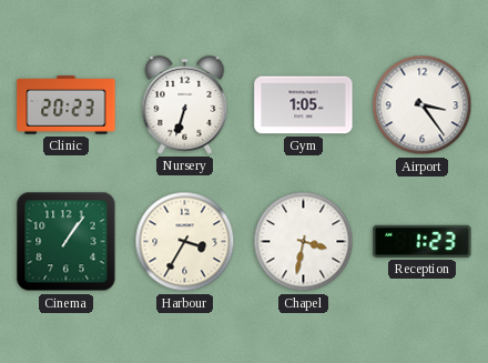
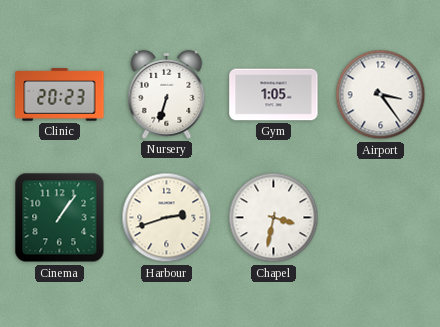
Harbour: 3:35 -> 2:42 (167, 218)
Reception: 1:23 -> none (423, 241)
